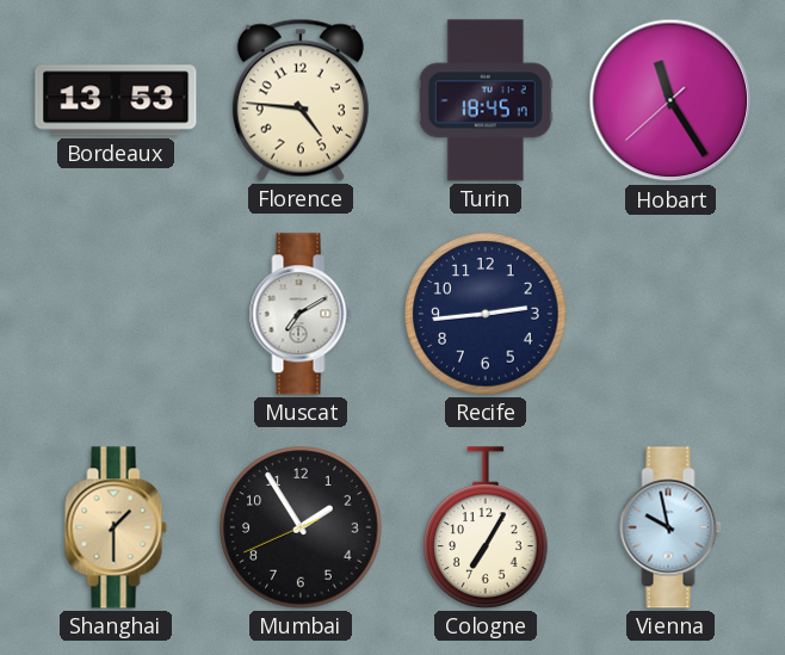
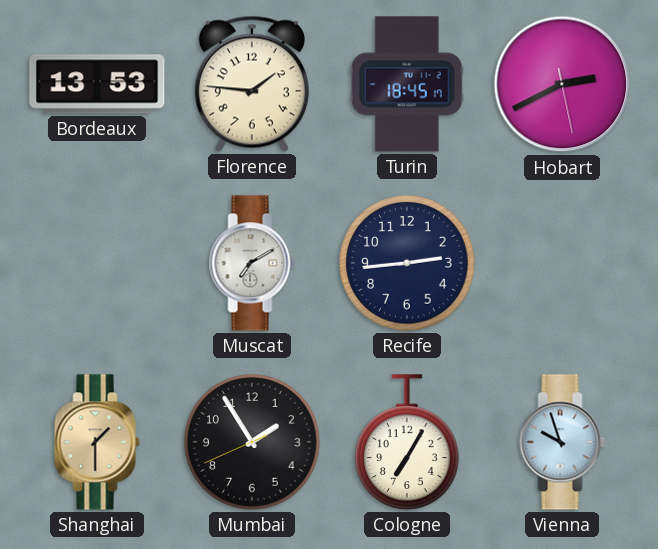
Florence: 4:46 -> 1:46 (252, 84)
Hobart: 11:24 -> 2:40 (562, 84)
Vienna: 9:58 -> 9:57 (562, 442)
